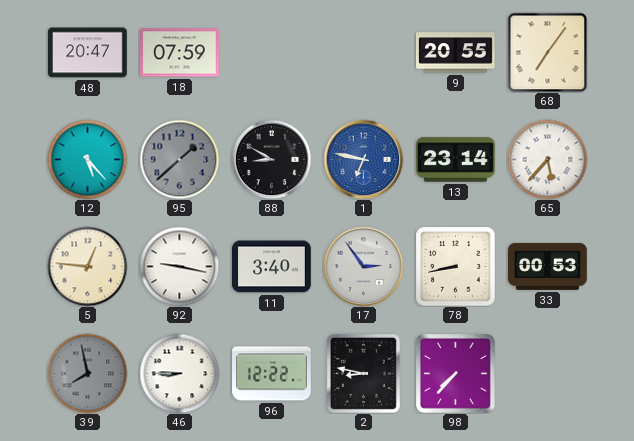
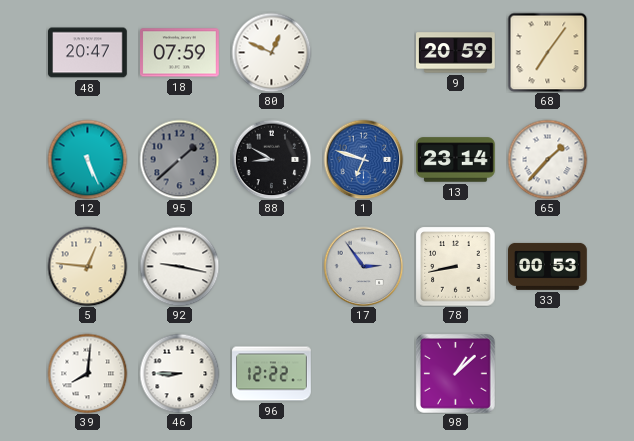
80: none -> 12:49 (271, 52)
9: 20:55 -> 20:59 (456, 53)
12: 5:23 -> 5:26 (87, 159)
1: 6:47 -> 6:48 (363, 159)
65: 5:37 -> 1:37 (547, 159)
11: 3:40 -> none (272, 267)
39: 7:58 -> 8:01 (87, 373)
39 dial: grey -> white (87, 373)
2: 8:47 -> none (363, 373)
98: 7:37 -> 1:08 (456, 374)
